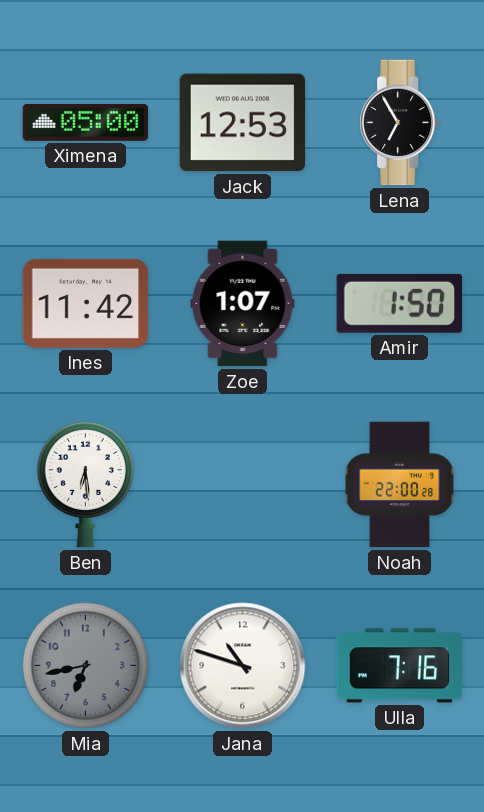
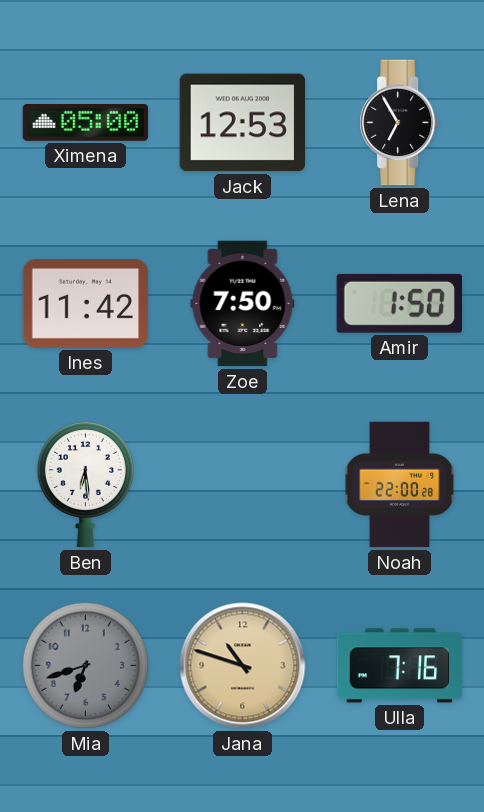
Zoe: 1:07 -> 7:50 (243, 304)
Mia: 6:43 -> 6:42 (85, 665)
Jana dial: white -> champagne (243, 666)
